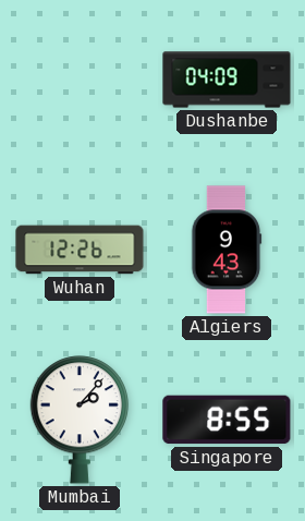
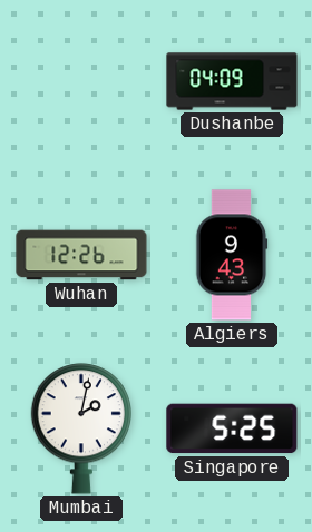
Mumbai: 2:07 -> 2:02 (81, 428)
Singapore: 8:55 -> 5:25 (232, 428)
